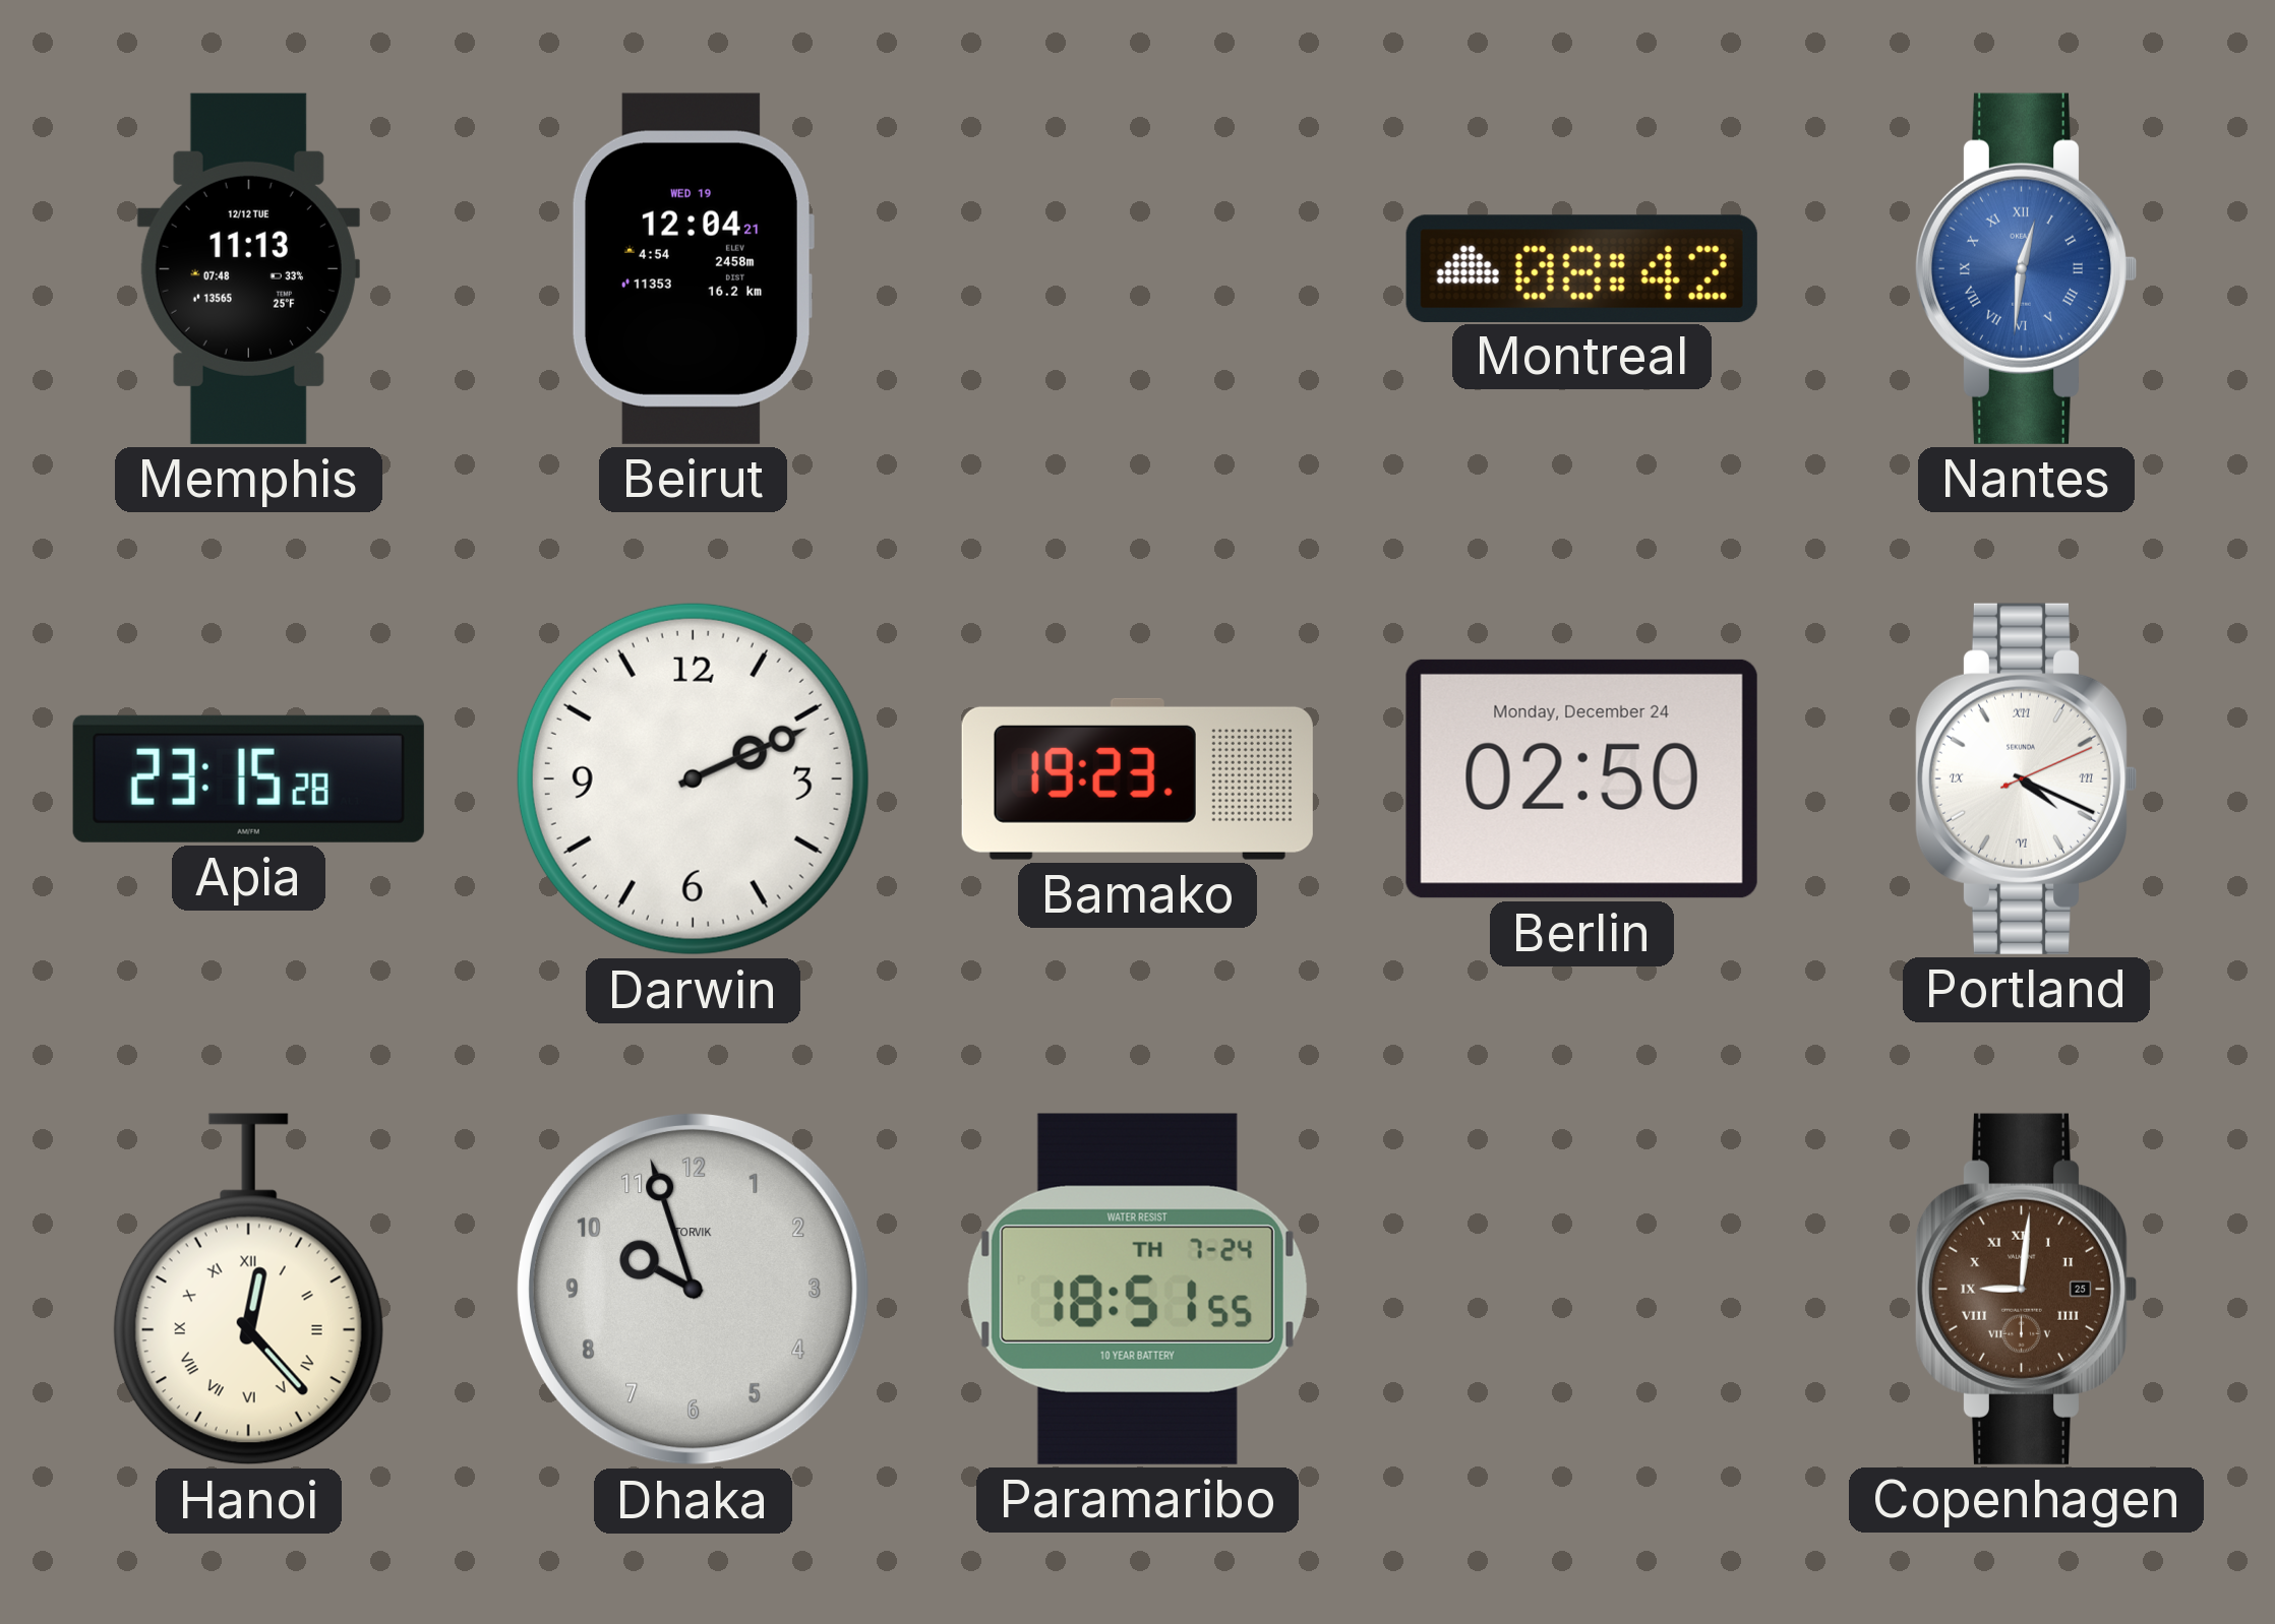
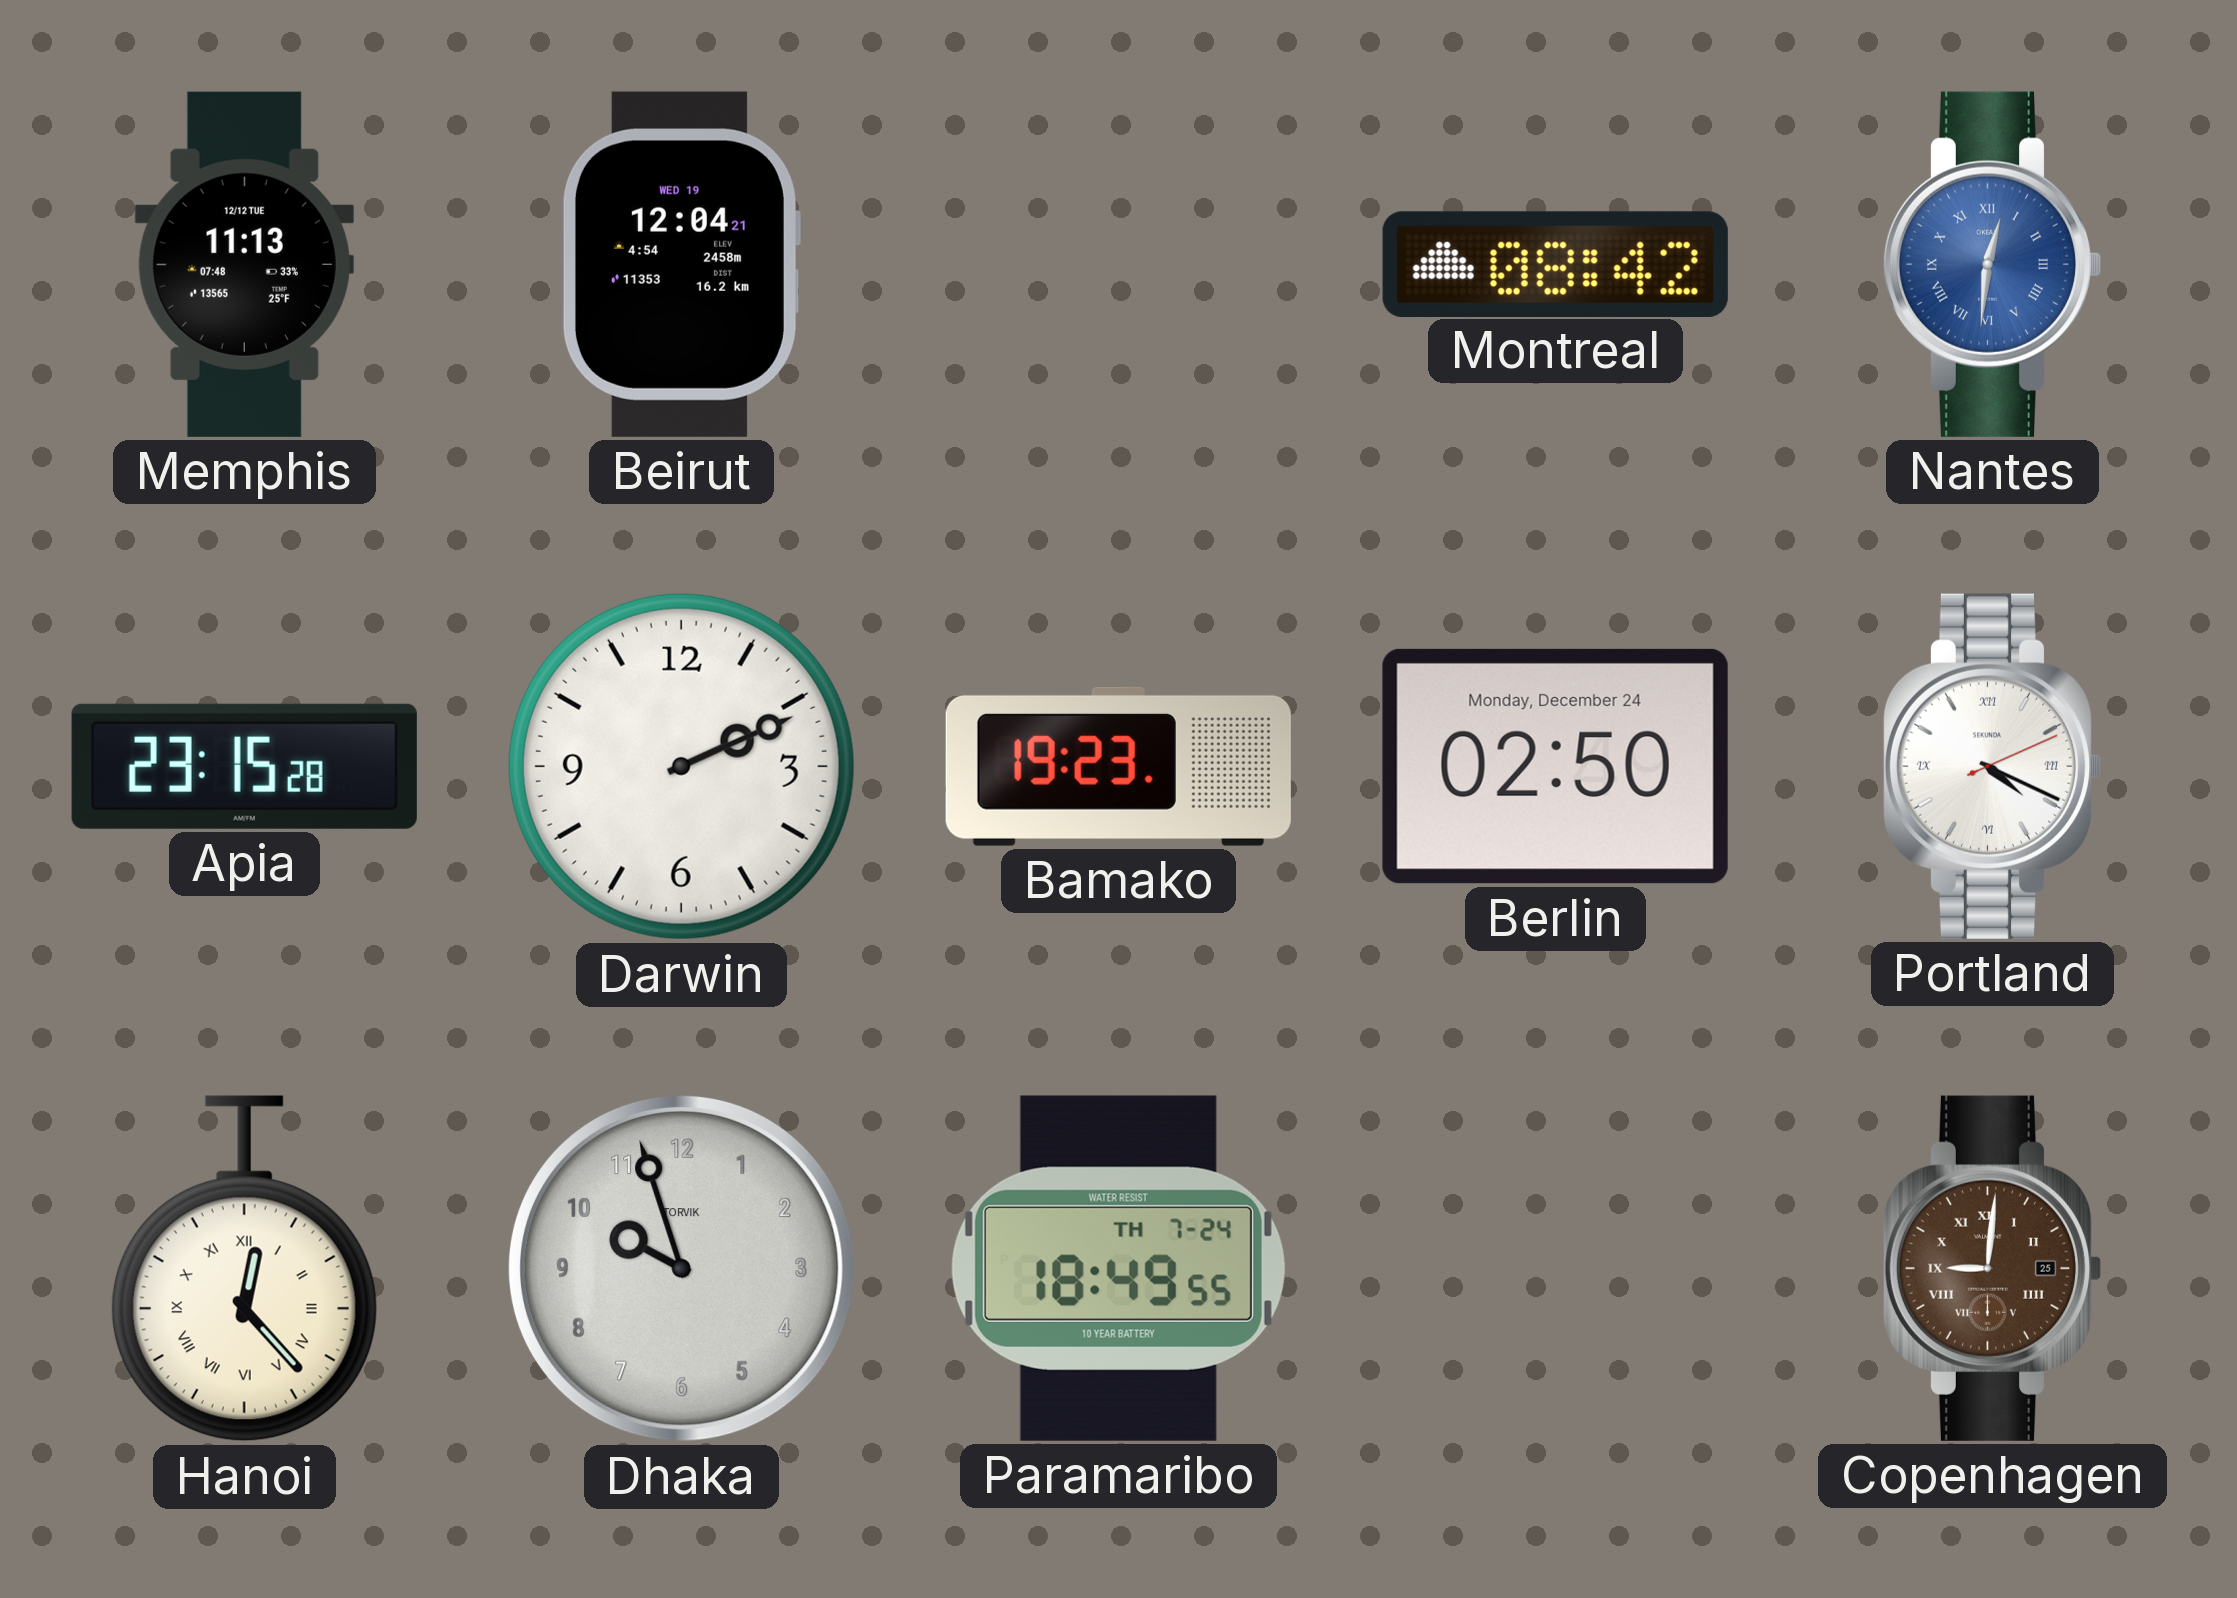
Paramaribo: 18:51 -> 18:49 (1118, 1268)
